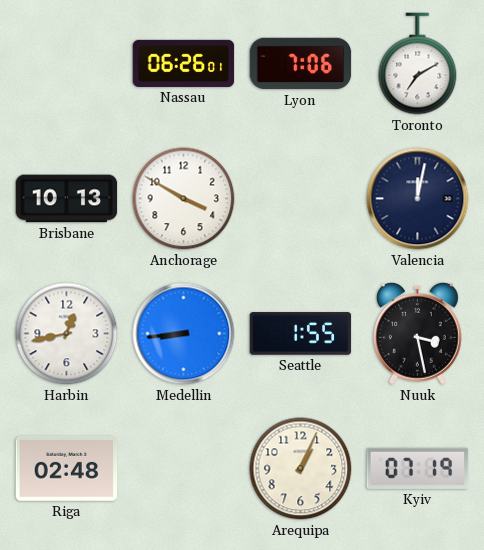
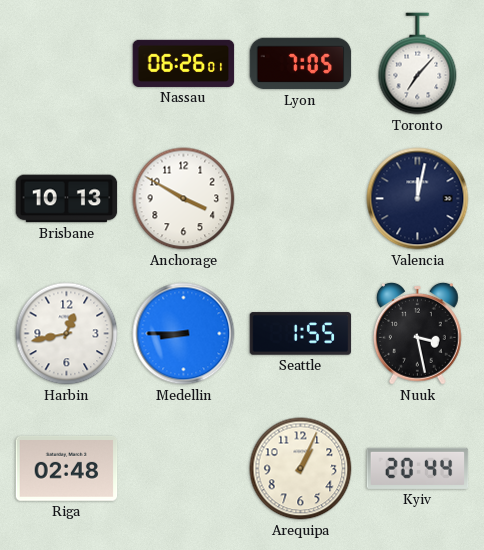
Lyon: 7:06 -> 7:05 (301, 64)
Toronto: 7:10 -> 7:07 (418, 64)
Medellin: 8:44 -> 8:45 (184, 334)
Kyiv: 07:19 -> 20:44 (418, 468)
